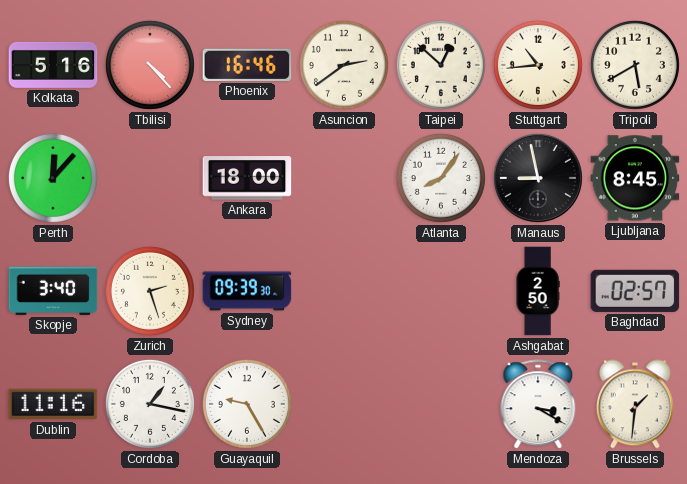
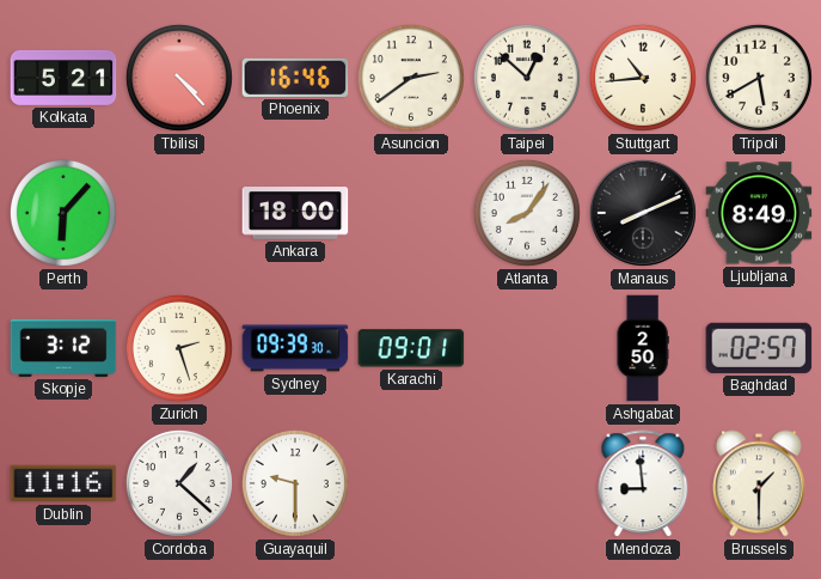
Kolkata: 5:16 -> 5:21 (63, 78)
Perth: 12:07 -> 6:07 (63, 213)
Manaus: 8:58 -> 8:11 (643, 213)
Ljubljana: 8:45 -> 8:49 (759, 213)
Skopje: 3:40 -> 3:12 (63, 348)
Karachi: none -> 09:01 (411, 348)
Cordoba: 1:17 -> 1:22 (179, 483)
Guayaquil: 9:25 -> 9:30 (295, 483)
Mendoza: 3:20 -> 8:59 (643, 484)
Brussels: 1:31 -> 1:30 (759, 483)
